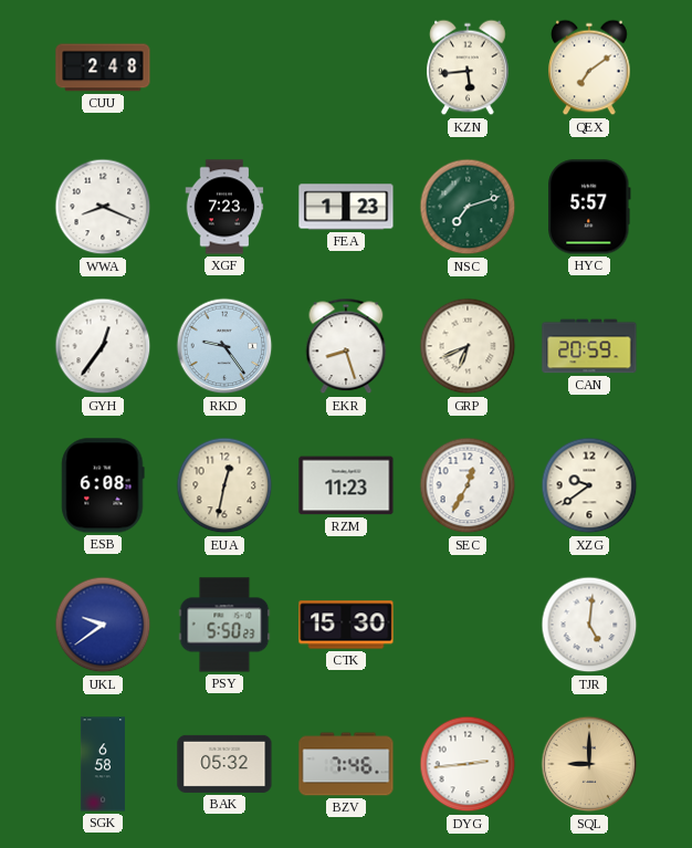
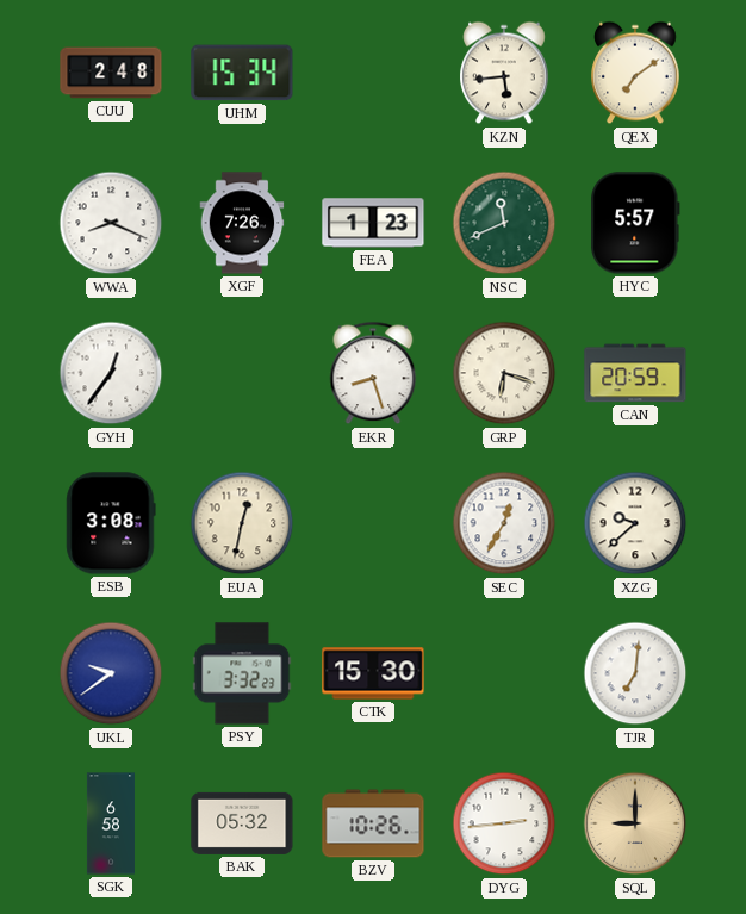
UHM: none -> 15:34 (242, 73)
XGF: 7:23 -> 7:26 (242, 223)
NSC: 7:12 -> 11:41 (504, 223)
RKD: 9:24 -> none (224, 346)
GRP: 6:41 -> 6:18 (504, 373)
ESB: 6:08 -> 3:08 (111, 523)
RZM: 11:23 -> none (346, 485)
XZG: 9:39 -> 9:38 (635, 523)
PSY: 5:50 -> 3:32 (242, 673)
TJR: 5:01 -> 7:01 (635, 673)
BZV: 7:46 -> 10:26 (373, 823)
